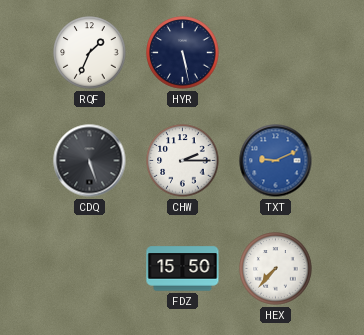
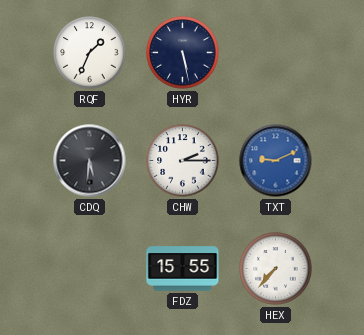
CDQ: 5:27 -> 5:31 (90, 161)
FDZ: 15:50 -> 15:55 (183, 269)
